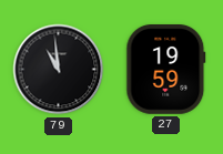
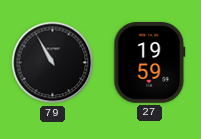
79: 10:59 -> 10:55 (53, 63)
